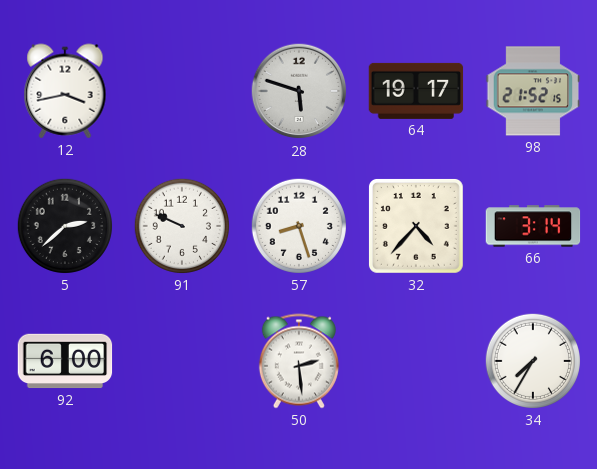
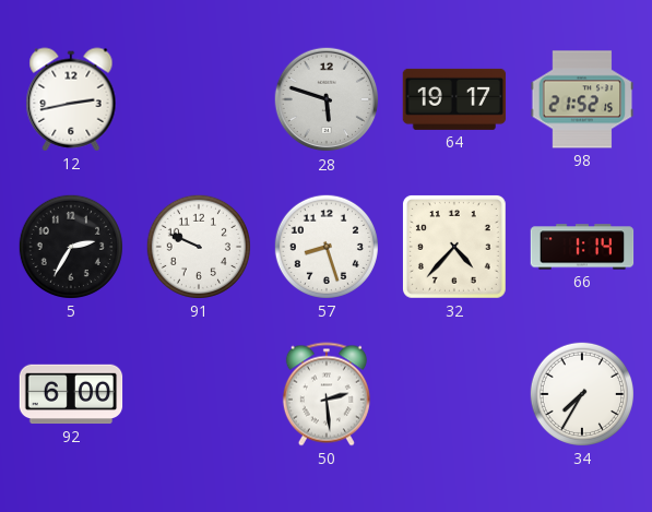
12: 3:43 -> 2:43 (71, 99)
5: 2:38 -> 2:35 (71, 247)
66: 3:14 -> 1:14 (582, 247)
